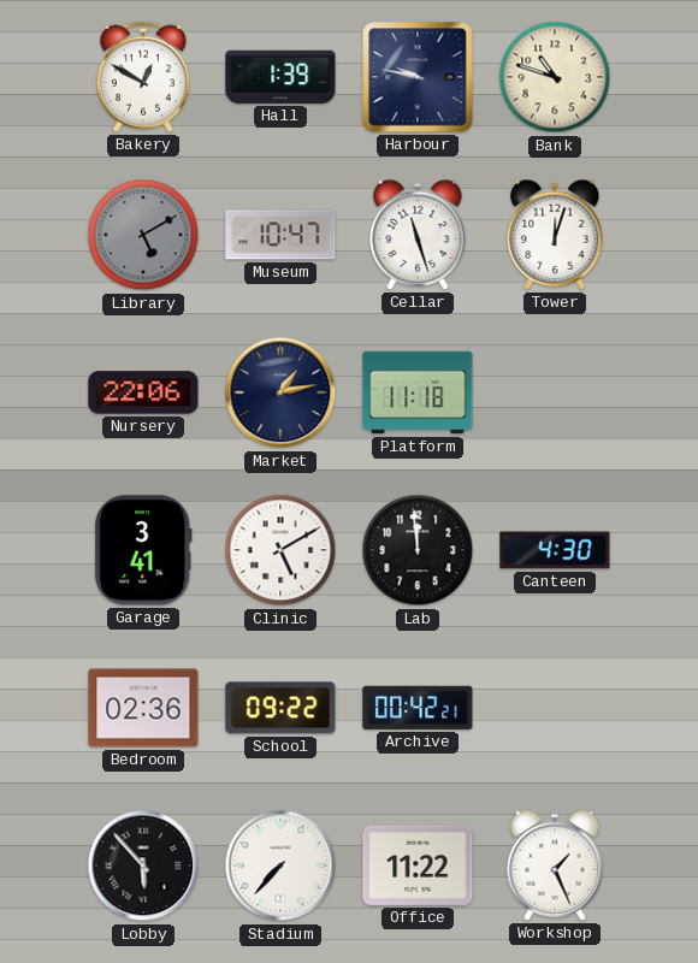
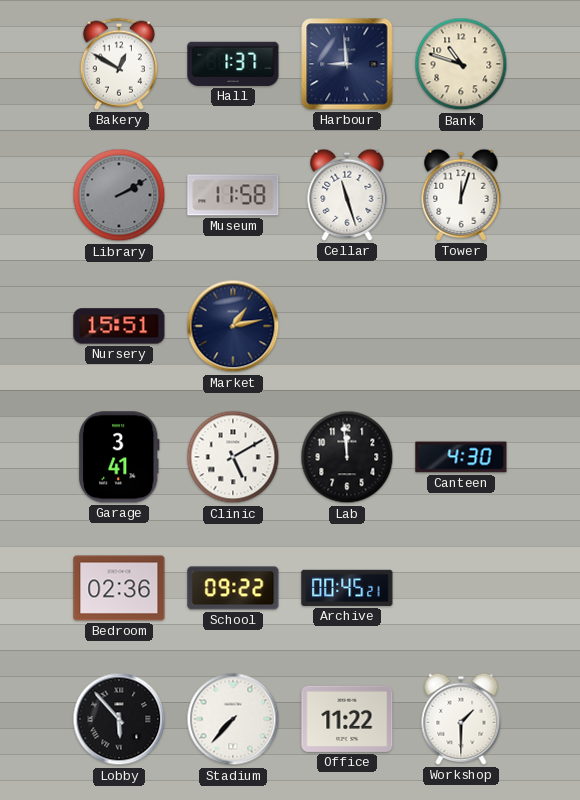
Hall: 1:39 -> 1:37 (233, 64)
Harbour: 9:47 -> 8:59 (347, 64)
Library: 5:10 -> 2:10 (119, 195)
Museum: 10:47 -> 11:58 (233, 195)
Nursery: 22:06 -> 15:51 (119, 326)
Platform: 11:18 -> none (418, 392)
Archive: 00:42 -> 00:45 (347, 588)
Workshop: 1:26 -> 1:30 (461, 719)
